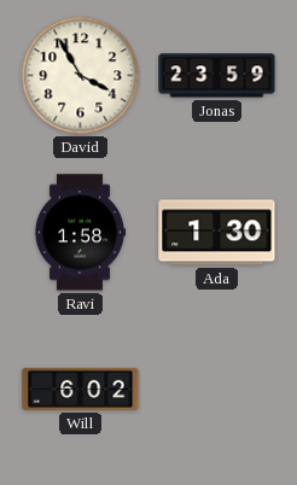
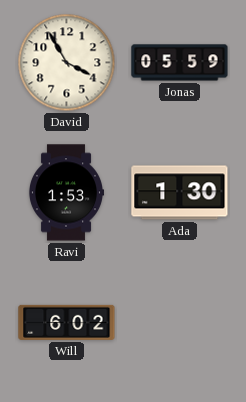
Jonas: 23:59 -> 05:59 (180, 63)
Ravi: 1:58 -> 1:53 (65, 193)
